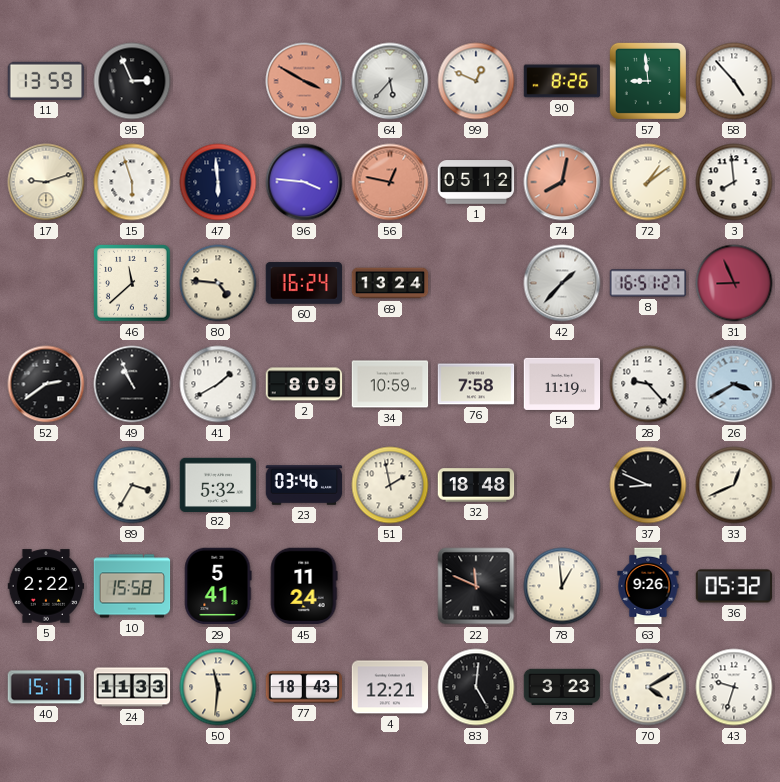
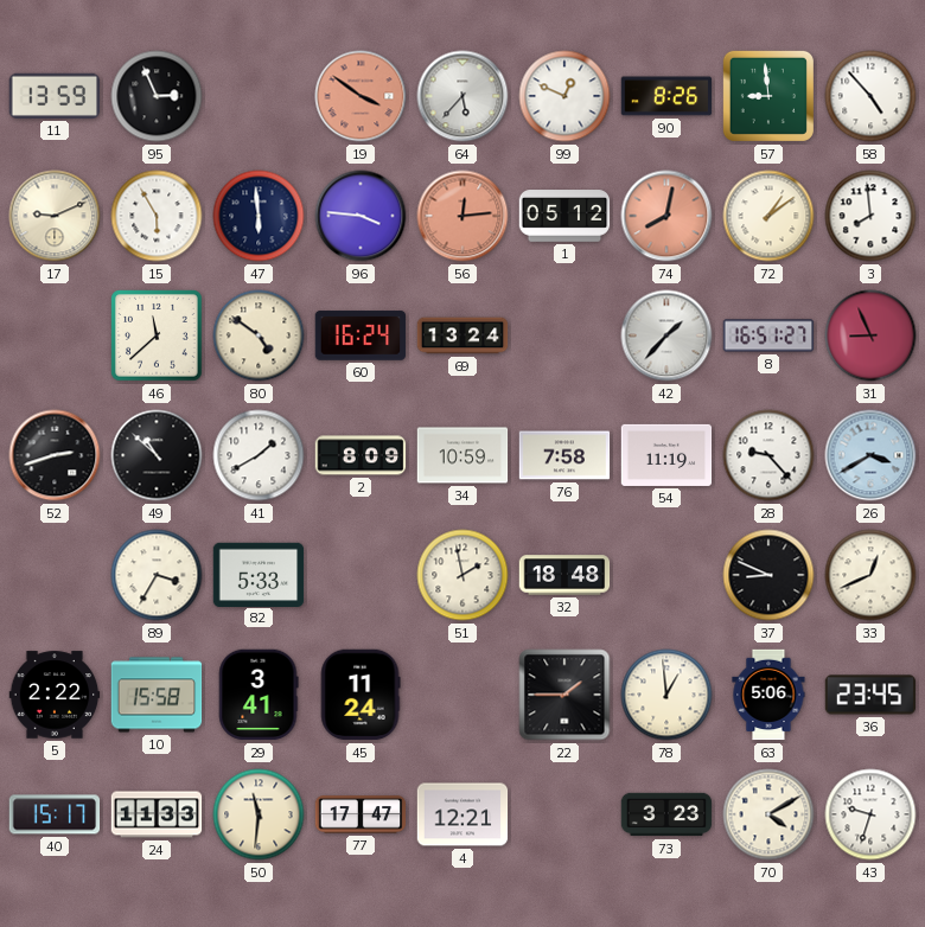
19: 3:50 -> 3:51 (361, 96)
17: 9:12 -> 9:11 (55, 216)
15: 5:57 -> 5:55 (157, 216)
56: 12:47 -> 12:14 (462, 216)
80: 4:46 -> 4:51 (259, 335)
52: 2:39 -> 2:42 (55, 455)
49: 10:56 -> 10:52 (157, 455)
82: 5:32 -> 5:33 (259, 574)
23: 03:46 -> none (304, 485)
29: 5:41 -> 3:41 (259, 695)
22: 11:49 -> 1:45 (564, 695)
63: 9:26 -> 5:06 (768, 695)
36: 05:32 -> 23:45 (870, 695)
77: 18:43 -> 17:47 (361, 814)
83: 5:01 -> none (476, 687)
